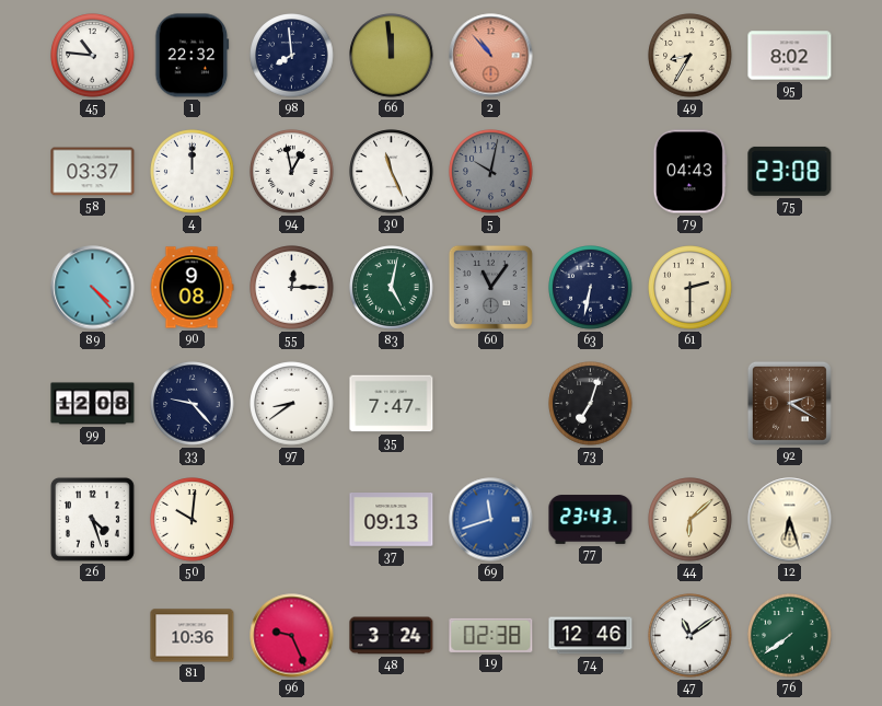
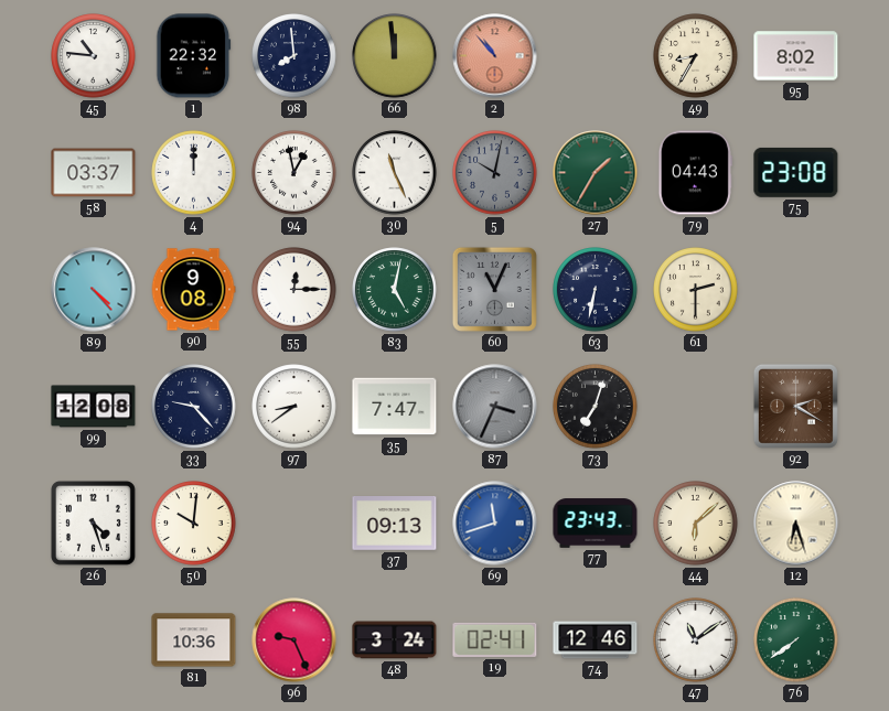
27: none -> 1:35 (596, 173)
60: 11:06 -> 11:04 (494, 289)
87: none -> 3:34 (495, 407)
19: 02:38 -> 02:41 (495, 639)
